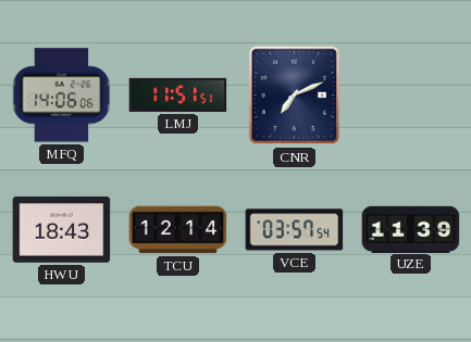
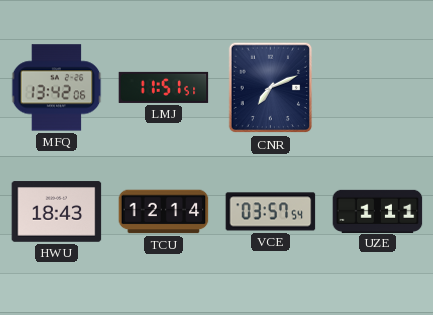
MFQ: 14:06 -> 13:42 (57, 88)
UZE: 11:39 -> 1:11 (378, 211)
